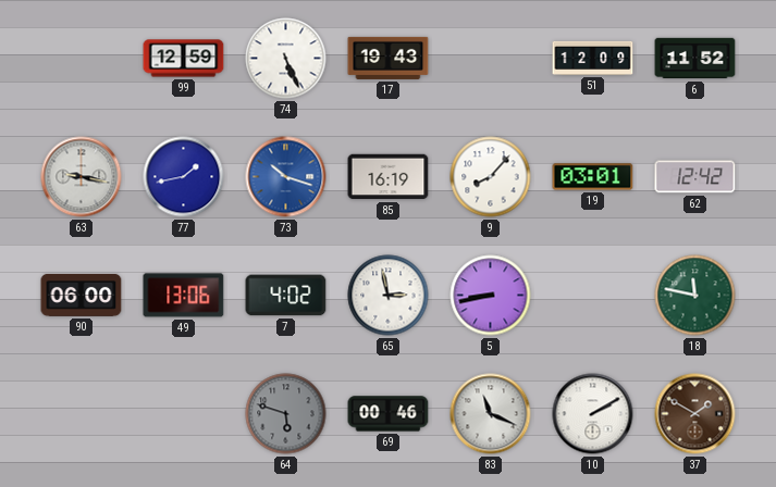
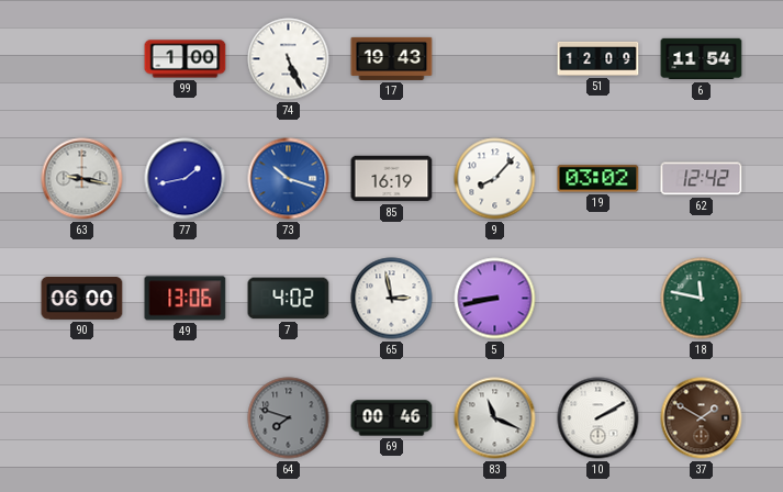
99: 12:59 -> 1:00 (186, 59)
6: 11:52 -> 11:54 (702, 59)
19: 03:01 -> 03:02 (599, 179)
64: 5:48 -> 7:48 (289, 418)
